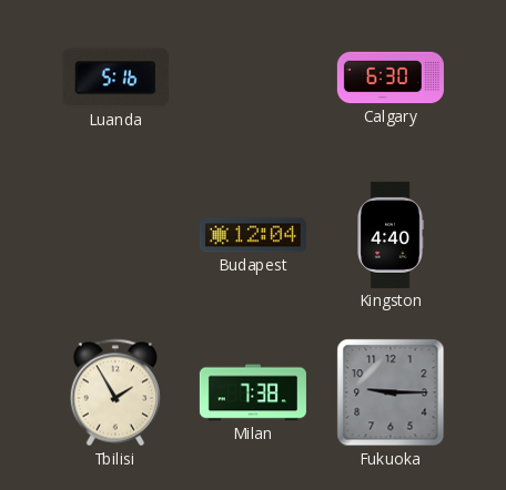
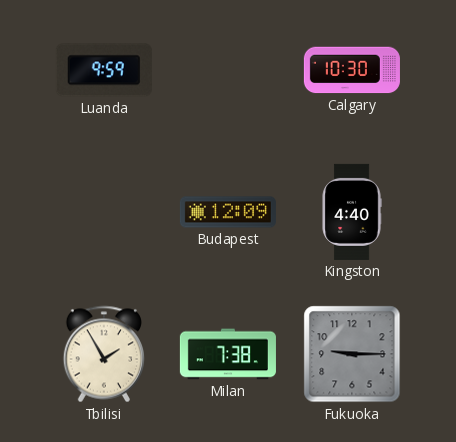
Luanda: 5:16 -> 9:59 (104, 70)
Calgary: 6:30 -> 10:30 (352, 70)
Budapest: 12:04 -> 12:09 (228, 212)
